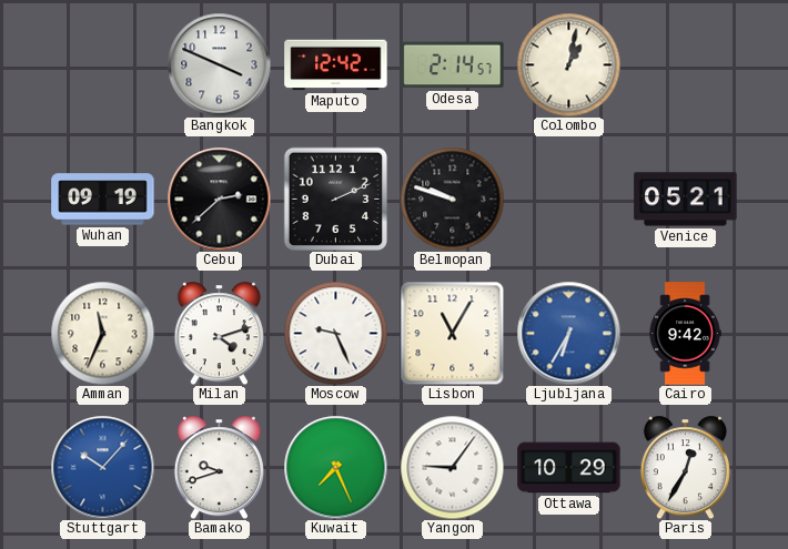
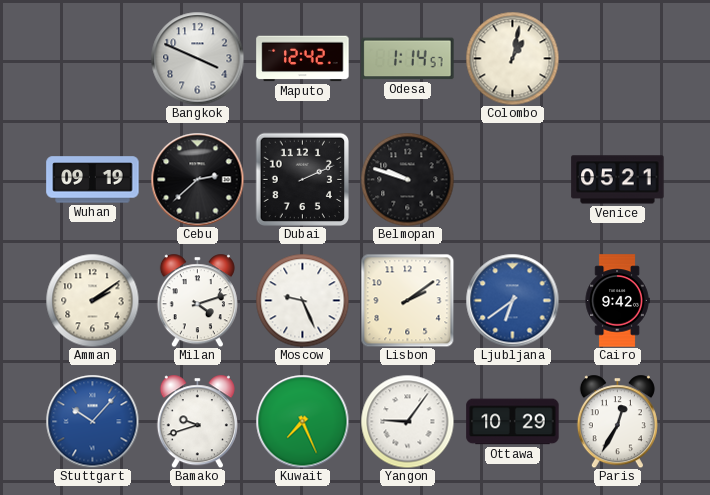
Odesa: 2:14 -> 1:14 (408, 59)
Amman: 11:34 -> 2:09 (92, 300)
Lisbon: 11:05 -> 2:09 (407, 300)
Ljubljana: 6:35 -> 6:39 (512, 300)
